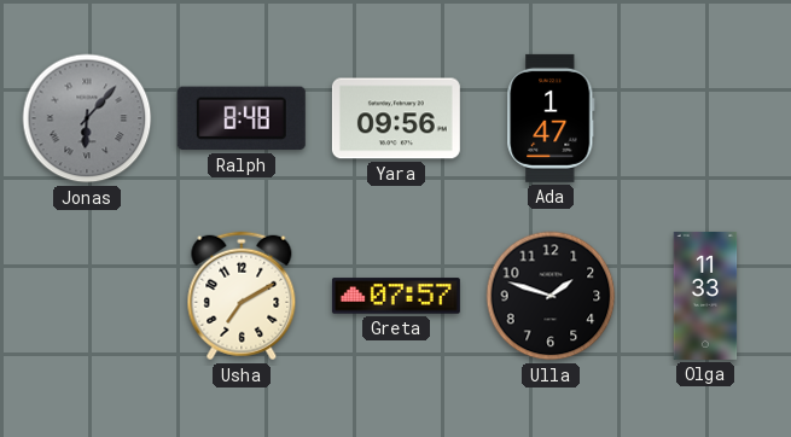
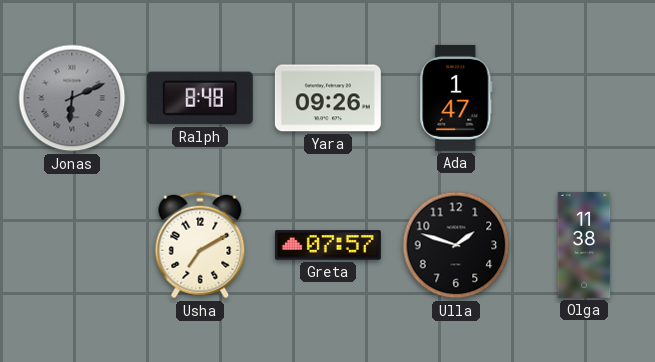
Jonas: 6:07 -> 6:11 (72, 98)
Yara: 09:56 -> 09:26 (328, 98)
Olga: 11:33 -> 11:38 (584, 245)
